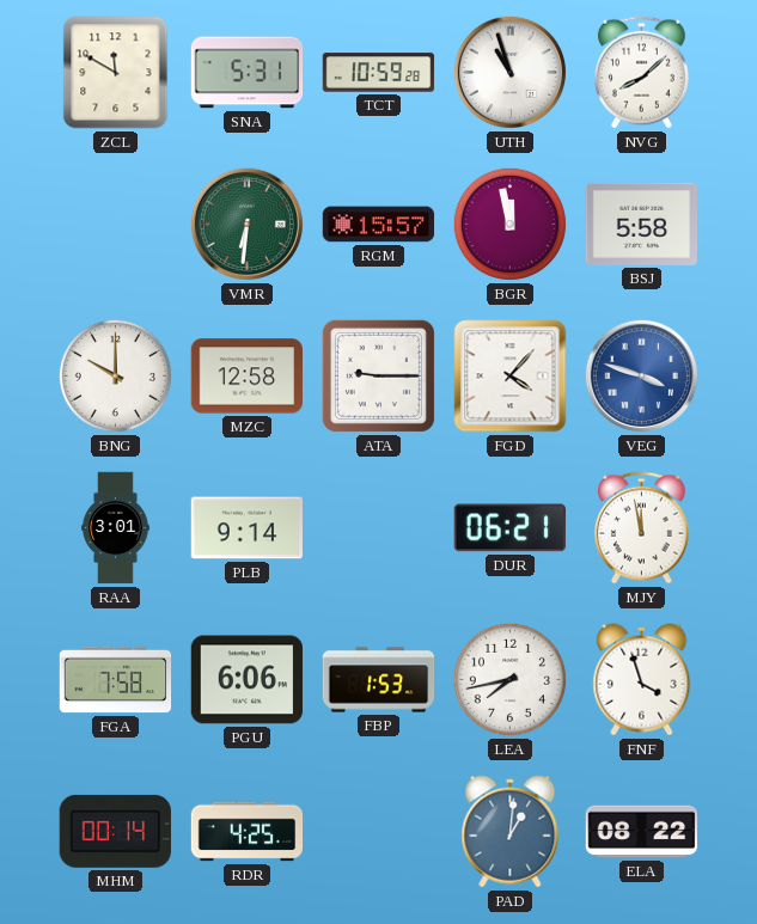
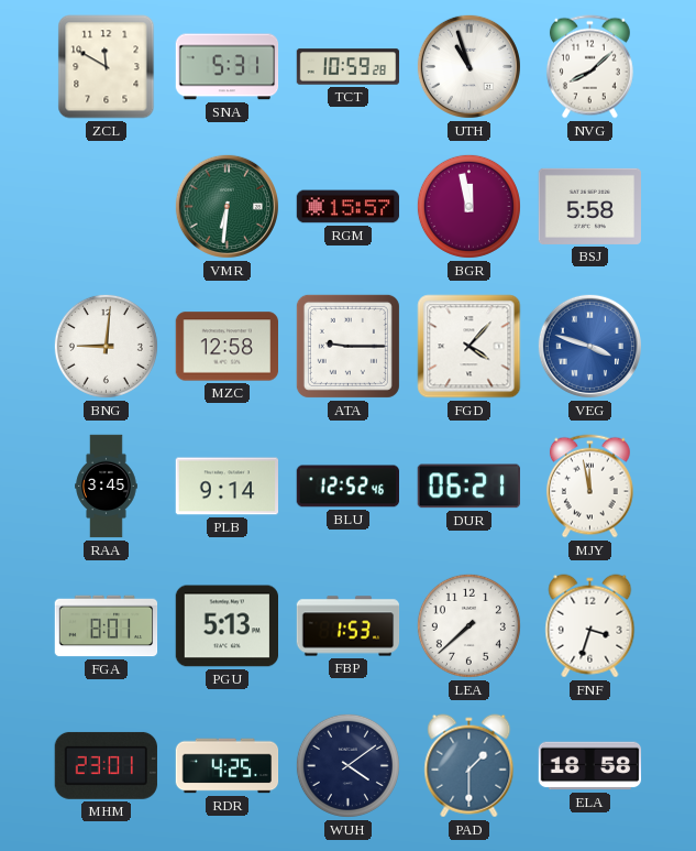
BNG: 10:00 -> 9:01 (106, 346)
RAA: 3:01 -> 3:45 (107, 487)
BLU: none -> 12:52 (347, 487)
FGA: 7:58 -> 8:01 (107, 626)
PGU: 6:06 -> 5:13 (228, 626)
LEA: 7:43 -> 7:38 (468, 625)
FNF: 3:57 -> 3:33 (590, 626)
MHM: 00:14 -> 23:01 (106, 765)
WUH: none -> 4:09 (347, 765)
PAD: 1:01 -> 1:30 (469, 766)
ELA: 08:22 -> 18:58 (590, 766)
